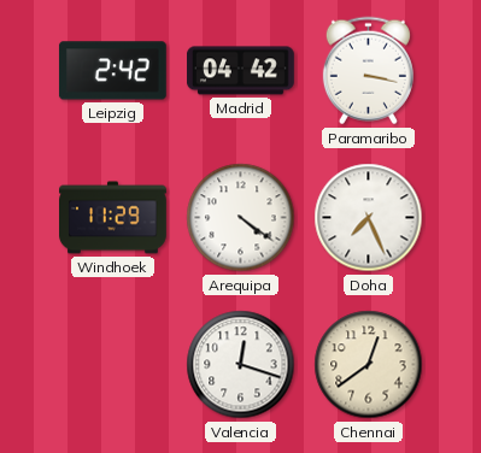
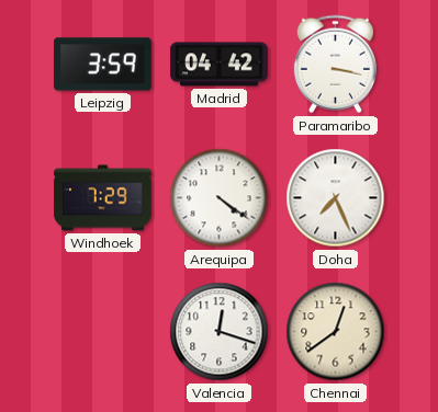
Leipzig: 2:42 -> 3:59 (102, 65)
Windhoek: 11:29 -> 7:29 (103, 198)
